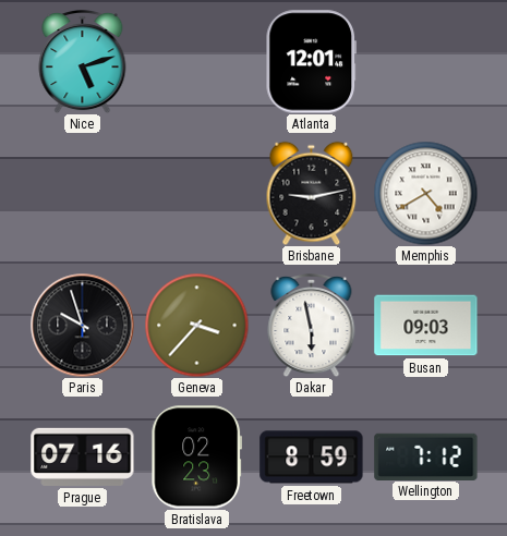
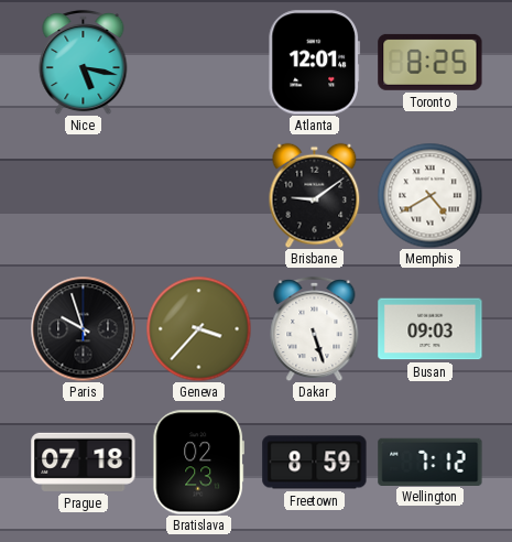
Nice: 5:12 -> 5:17 (84, 62)
Toronto: none -> 8:25 (431, 62)
Brisbane: 9:13 -> 9:09 (315, 195)
Dakar: 5:58 -> 5:27 (315, 328)
Prague: 07:16 -> 07:18 (84, 462)
